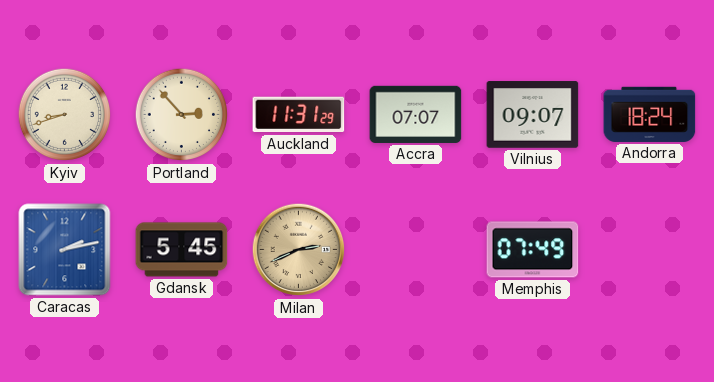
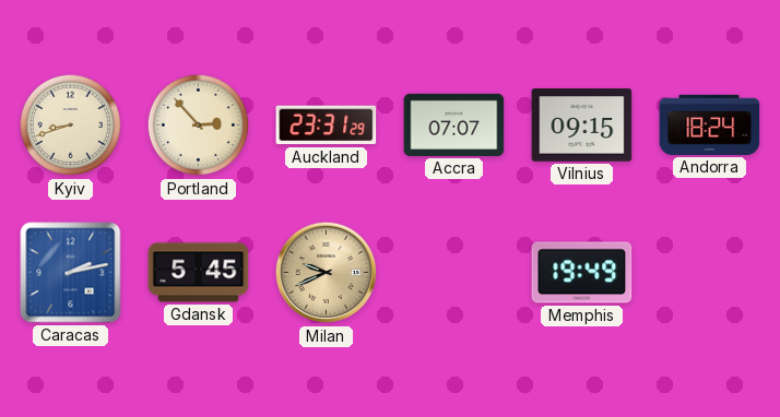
Auckland: 11:31 -> 23:31 (327, 126)
Vilnius: 09:07 -> 09:15 (582, 126)
Milan: 2:41 -> 9:41 (327, 273)
Memphis: 07:49 -> 19:49 (582, 273)
